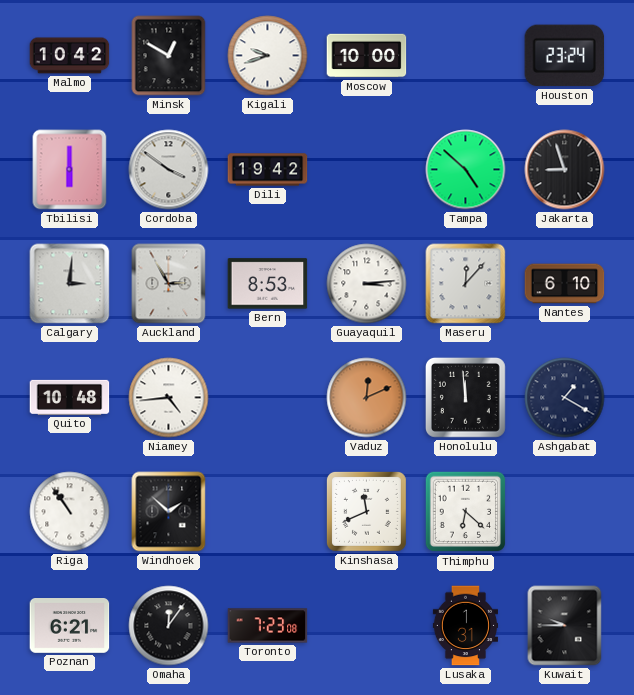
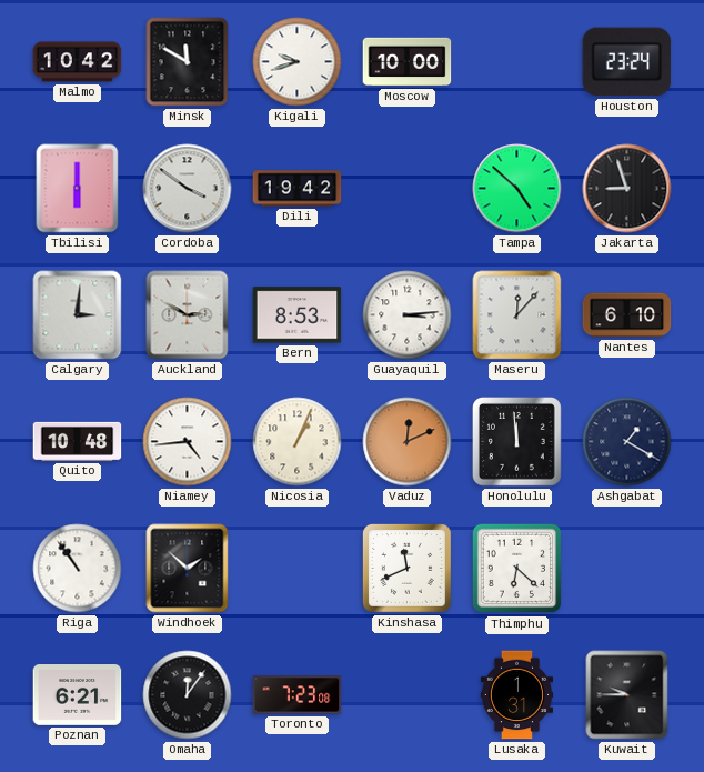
Minsk: 12:50 -> 11:50 (188, 62)
Auckland: 2:55 -> 2:50 (188, 315)
Nicosia: none -> 1:04 (298, 442)
